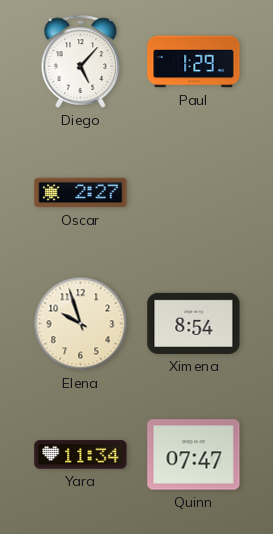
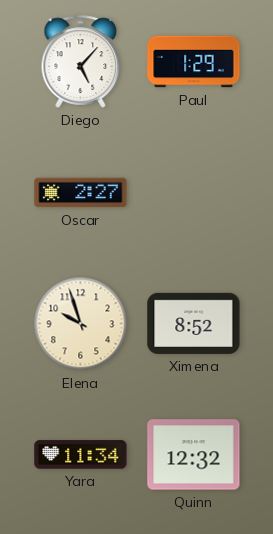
Ximena: 8:54 -> 8:52 (194, 323)
Quinn: 07:47 -> 12:32 (194, 455)
